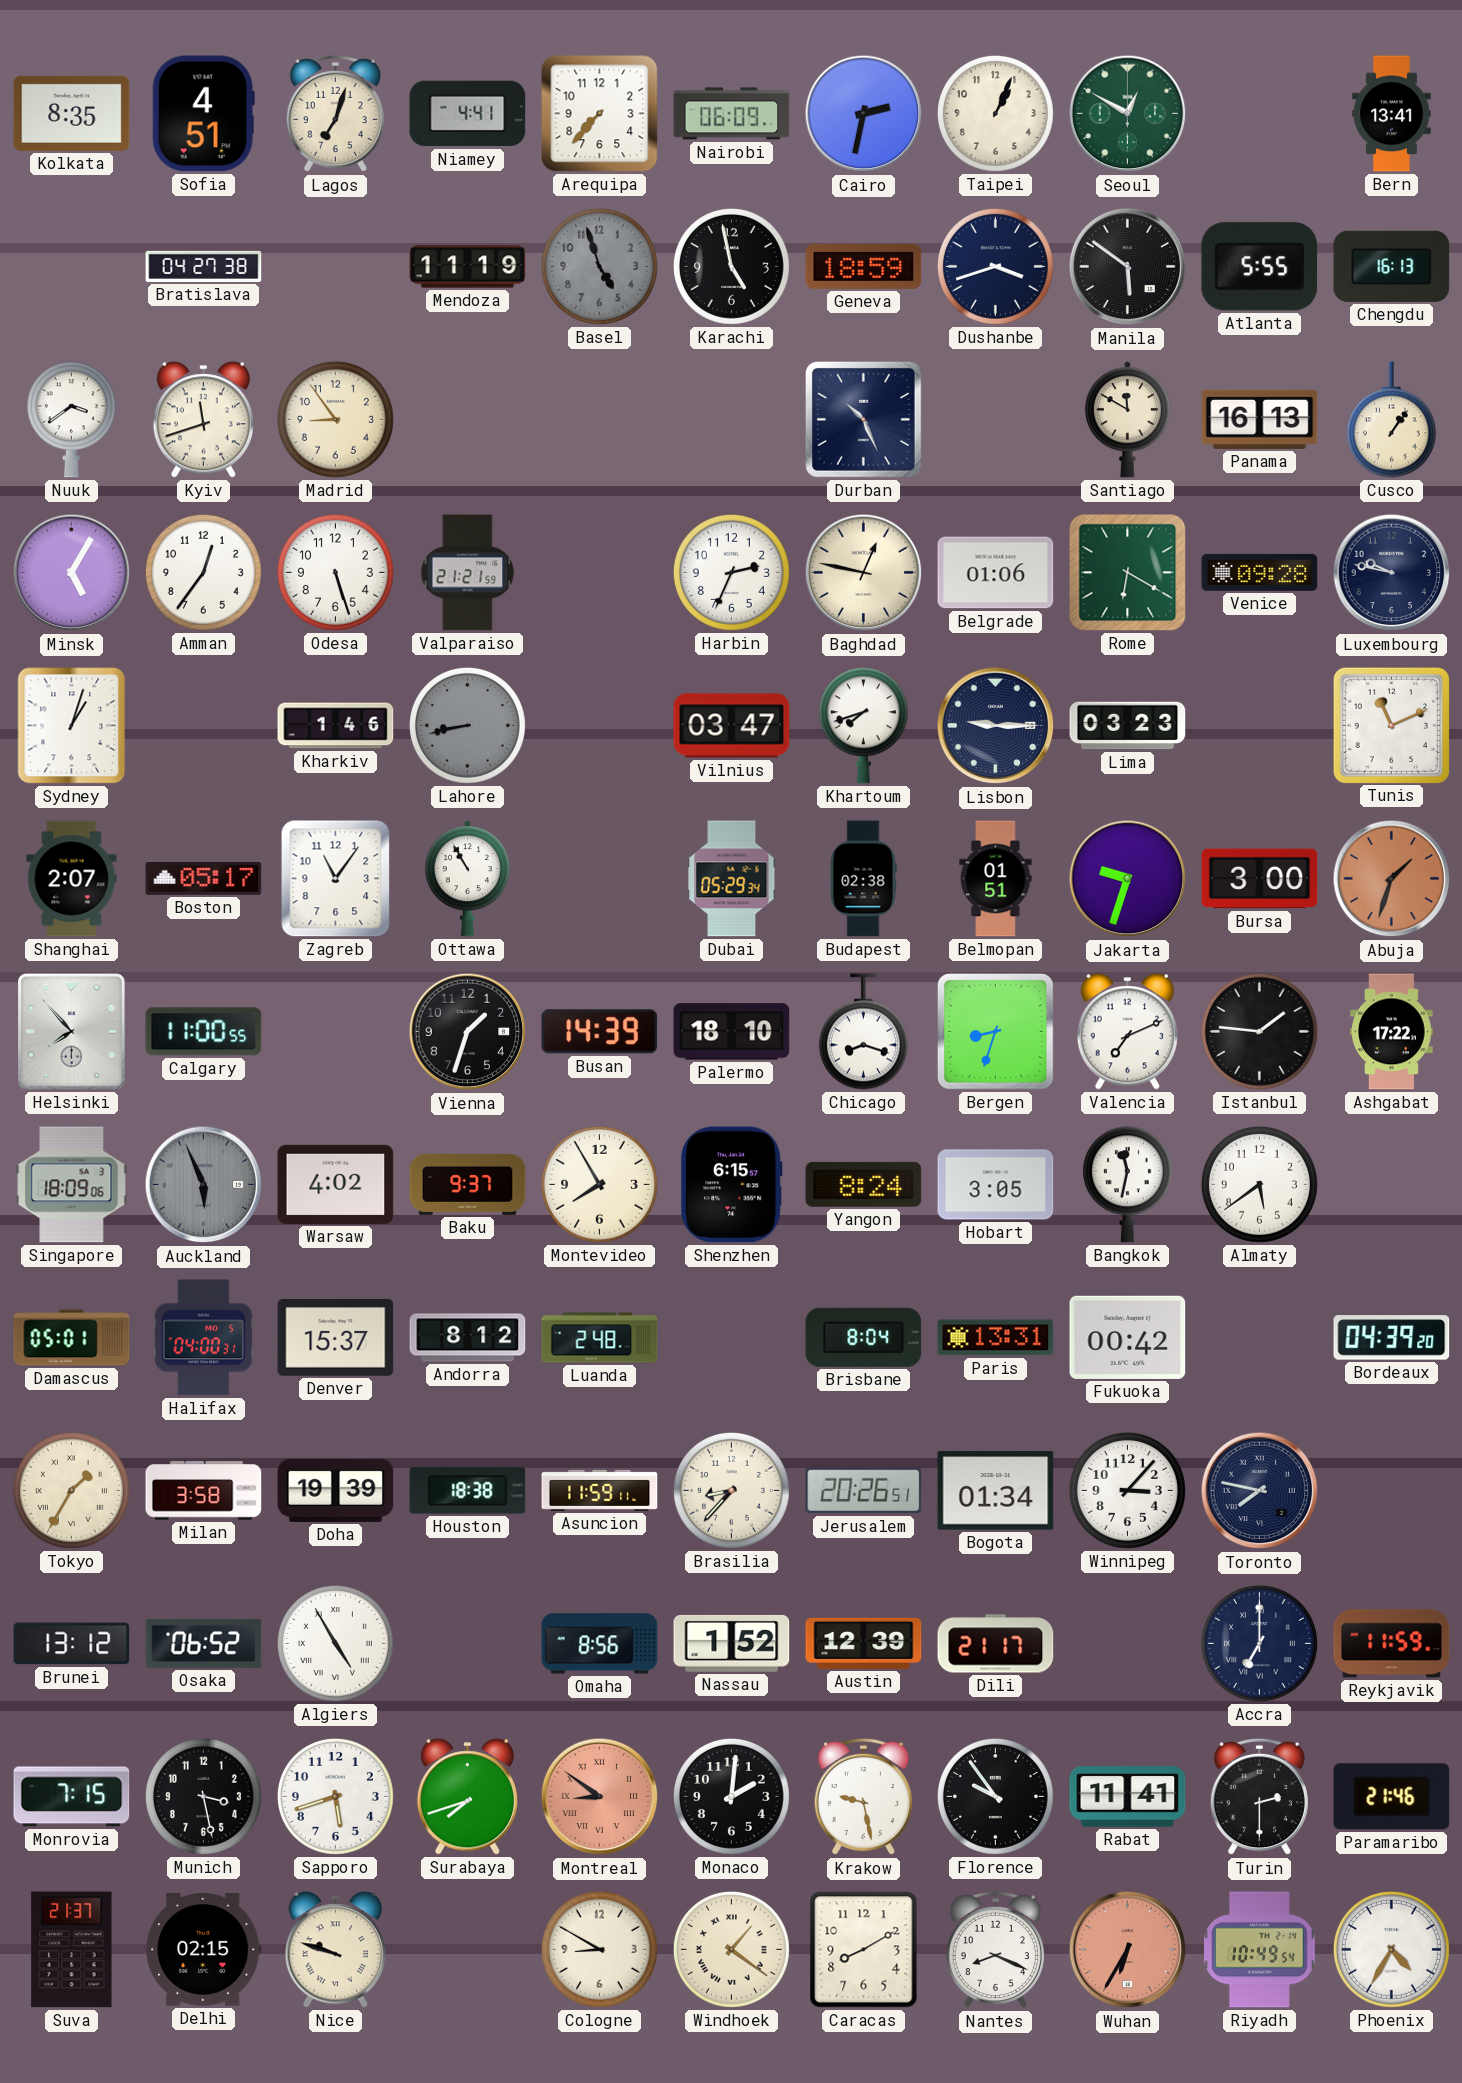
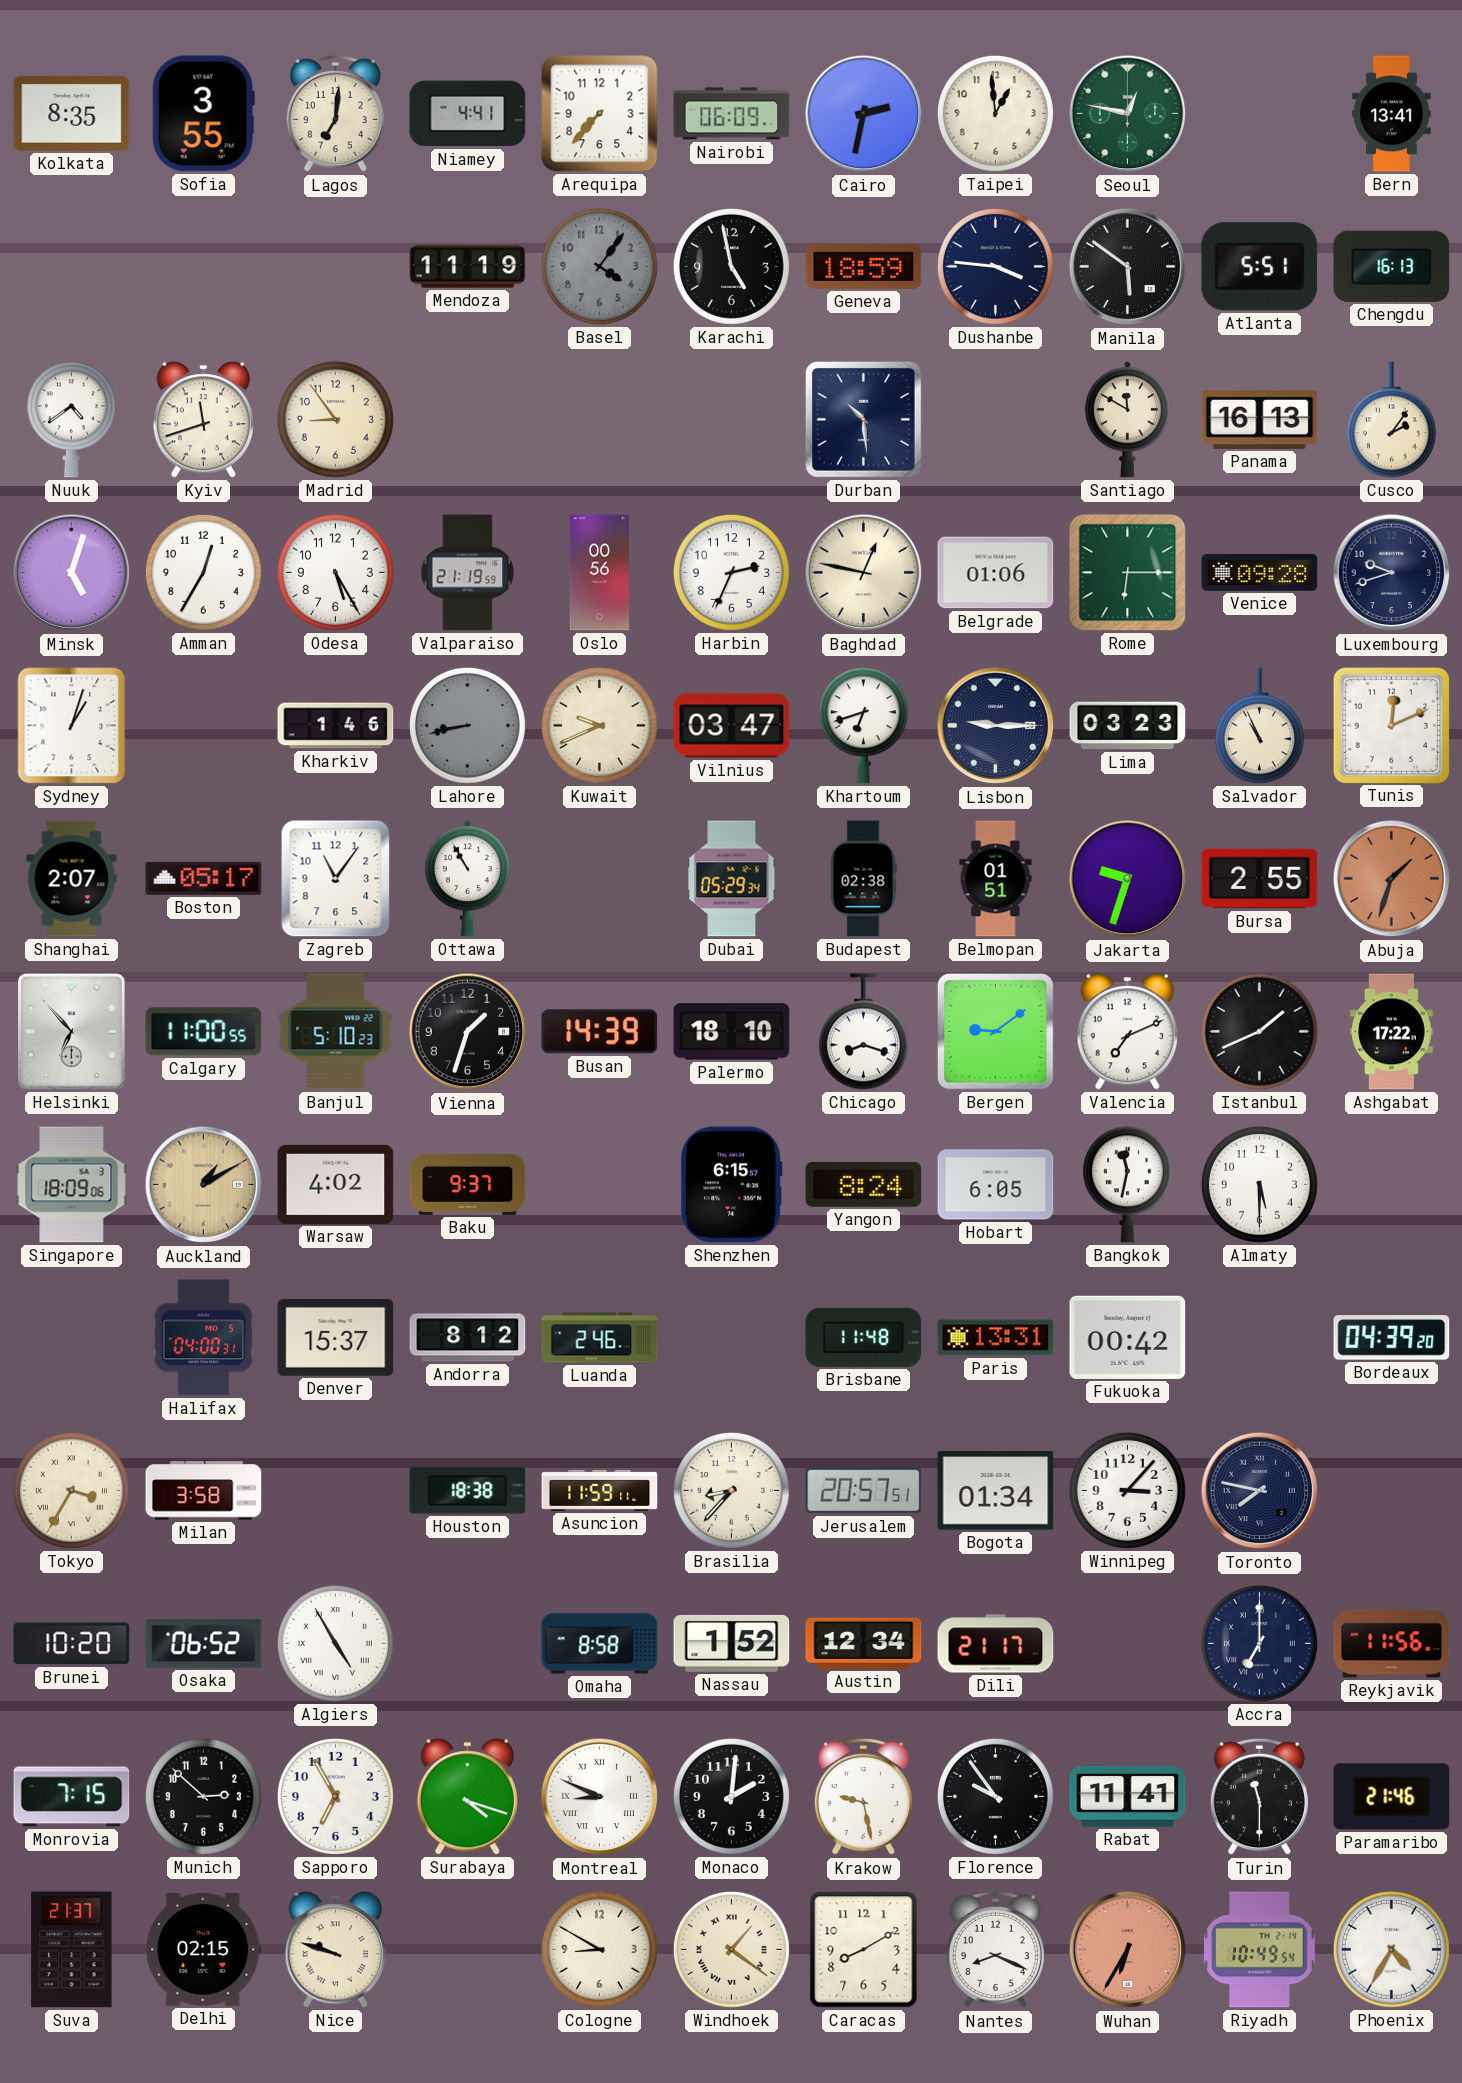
Sofia: 4:51 -> 3:55 (203, 114)
Lagos: 7:03 -> 7:01 (335, 114)
Taipei: 1:04 -> 12:59 (995, 113)
Seoul: 12:50 -> 12:47 (1128, 114)
Bratislava: 04:27 -> none (204, 266)
Basel: 4:57 -> 4:06 (599, 266)
Dushanbe: 3:42 -> 3:46 (995, 266)
Atlanta: 5:55 -> 5:51 (1260, 267)
Nuuk: 3:39 -> 4:39 (71, 420)
Durban: 10:26 -> 10:29 (863, 419)
Cusco: 1:06 -> 2:06 (1391, 420)
Minsk: 5:05 -> 5:03 (72, 573)
Amman: 12:36 -> 12:35 (203, 572)
Odesa: 5:27 -> 5:25 (335, 572)
Valparaiso: 21:21 -> 21:19 (468, 573)
Oslo: none -> 00:56 (599, 573)
Rome: 6:20 -> 6:15 (1128, 573)
Luxembourg: 9:47 -> 9:42 (1392, 573)
Kuwait: none -> 9:41 (599, 725)
Khartoum: 7:42 -> 6:42 (863, 726)
Salvador: none -> 10:56 (1259, 726)
Tunis: 11:11 -> 12:11 (1391, 725)
Bursa: 3:00 -> 2:55 (1260, 879)
Helsinki: 7:53 -> 6:53 (72, 1032)
Banjul: none -> 5:10 (336, 1032)
Bergen: 8:33 -> 9:09 (995, 1031)
Istanbul: 1:46 -> 1:41 (1259, 1031)
Auckland: 5:56 -> 1:10 (204, 1185)
Auckland dial: grey -> champagne (204, 1185)
Montevideo: 7:55 -> none (599, 1184)
Hobart: 3:05 -> 6:05 (996, 1185)
Almaty: 5:39 -> 5:30 (1259, 1184)
Damascus: 05:01 -> none (72, 1338)
Luanda: 2:48 -> 2:46 (600, 1338)
Brisbane: 8:04 -> 11:48 (864, 1337)
Tokyo: 1:35 -> 3:35 (71, 1490)
Doha: 19:39 -> none (336, 1490)
Jerusalem: 20:26 -> 20:57 (864, 1491)
Brunei: 13:12 -> 10:20 (72, 1644)
Omaha: 8:56 -> 8:58 (600, 1644)
Austin: 12:39 -> 12:34 (864, 1643)
Reykjavik: 11:59 -> 11:56 (1392, 1644)
Munich: 3:28 -> 2:52 (203, 1796)
Sapporo: 5:42 -> 6:55 (335, 1796)
Surabaya: 7:42 -> 4:18 (467, 1797)
Montreal: 8:51 -> 8:49 (600, 1797)
Montreal dial: salmon -> white (600, 1797)
Turin: 2:30 -> 11:30 (1259, 1797)
